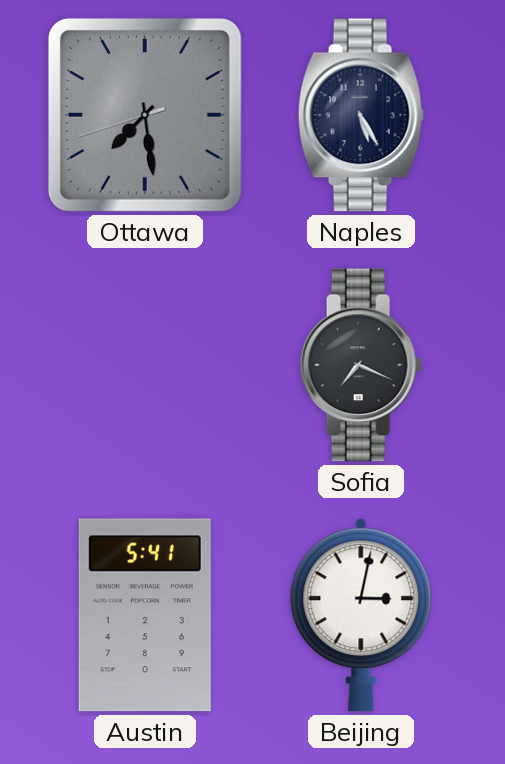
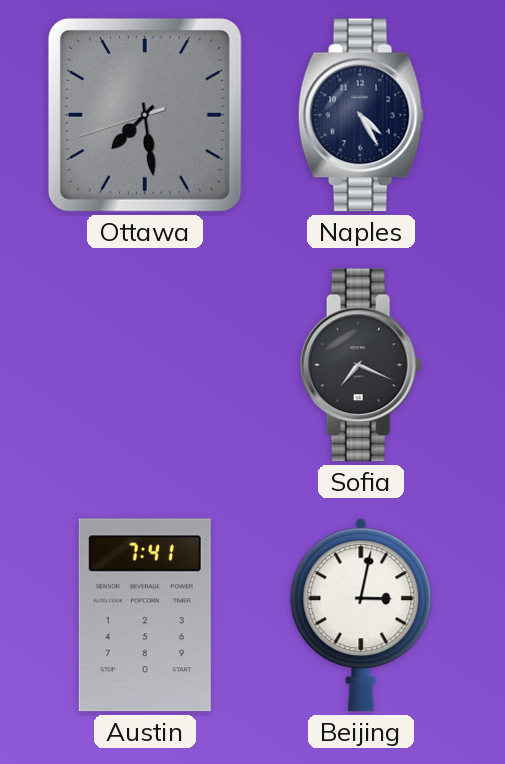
Naples: 5:25 -> 4:25 (361, 115)
Austin: 5:41 -> 7:41 (145, 615)
